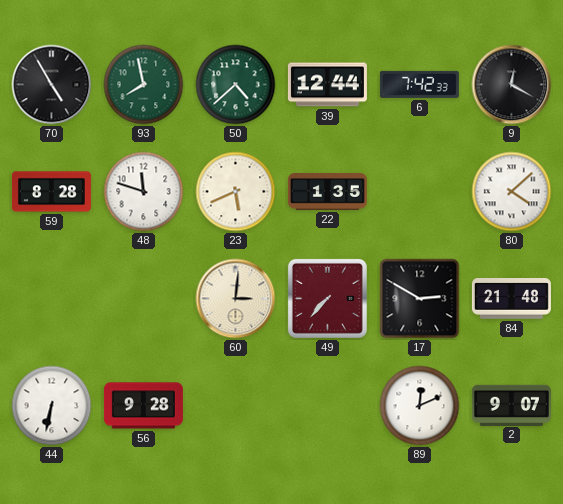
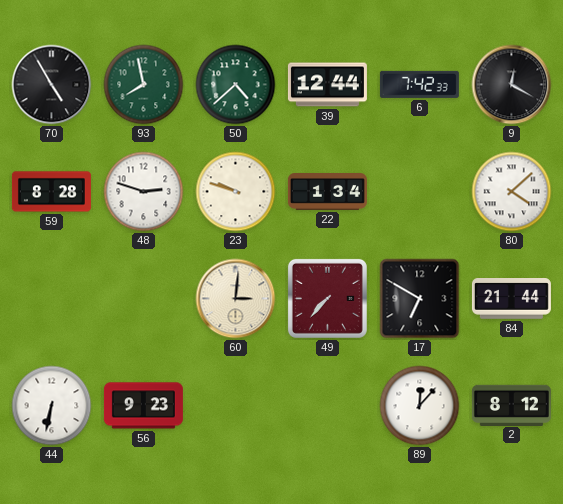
48: 11:48 -> 2:48 (144, 192)
23: 5:41 -> 9:48 (236, 192)
22: 1:35 -> 1:34 (327, 192)
17: 2:50 -> 6:50 (420, 299)
84: 21:48 -> 21:44 (511, 299)
56: 9:28 -> 9:23 (143, 406)
89: 12:11 -> 12:07 (420, 406)
2: 9:07 -> 8:12 (511, 405)
